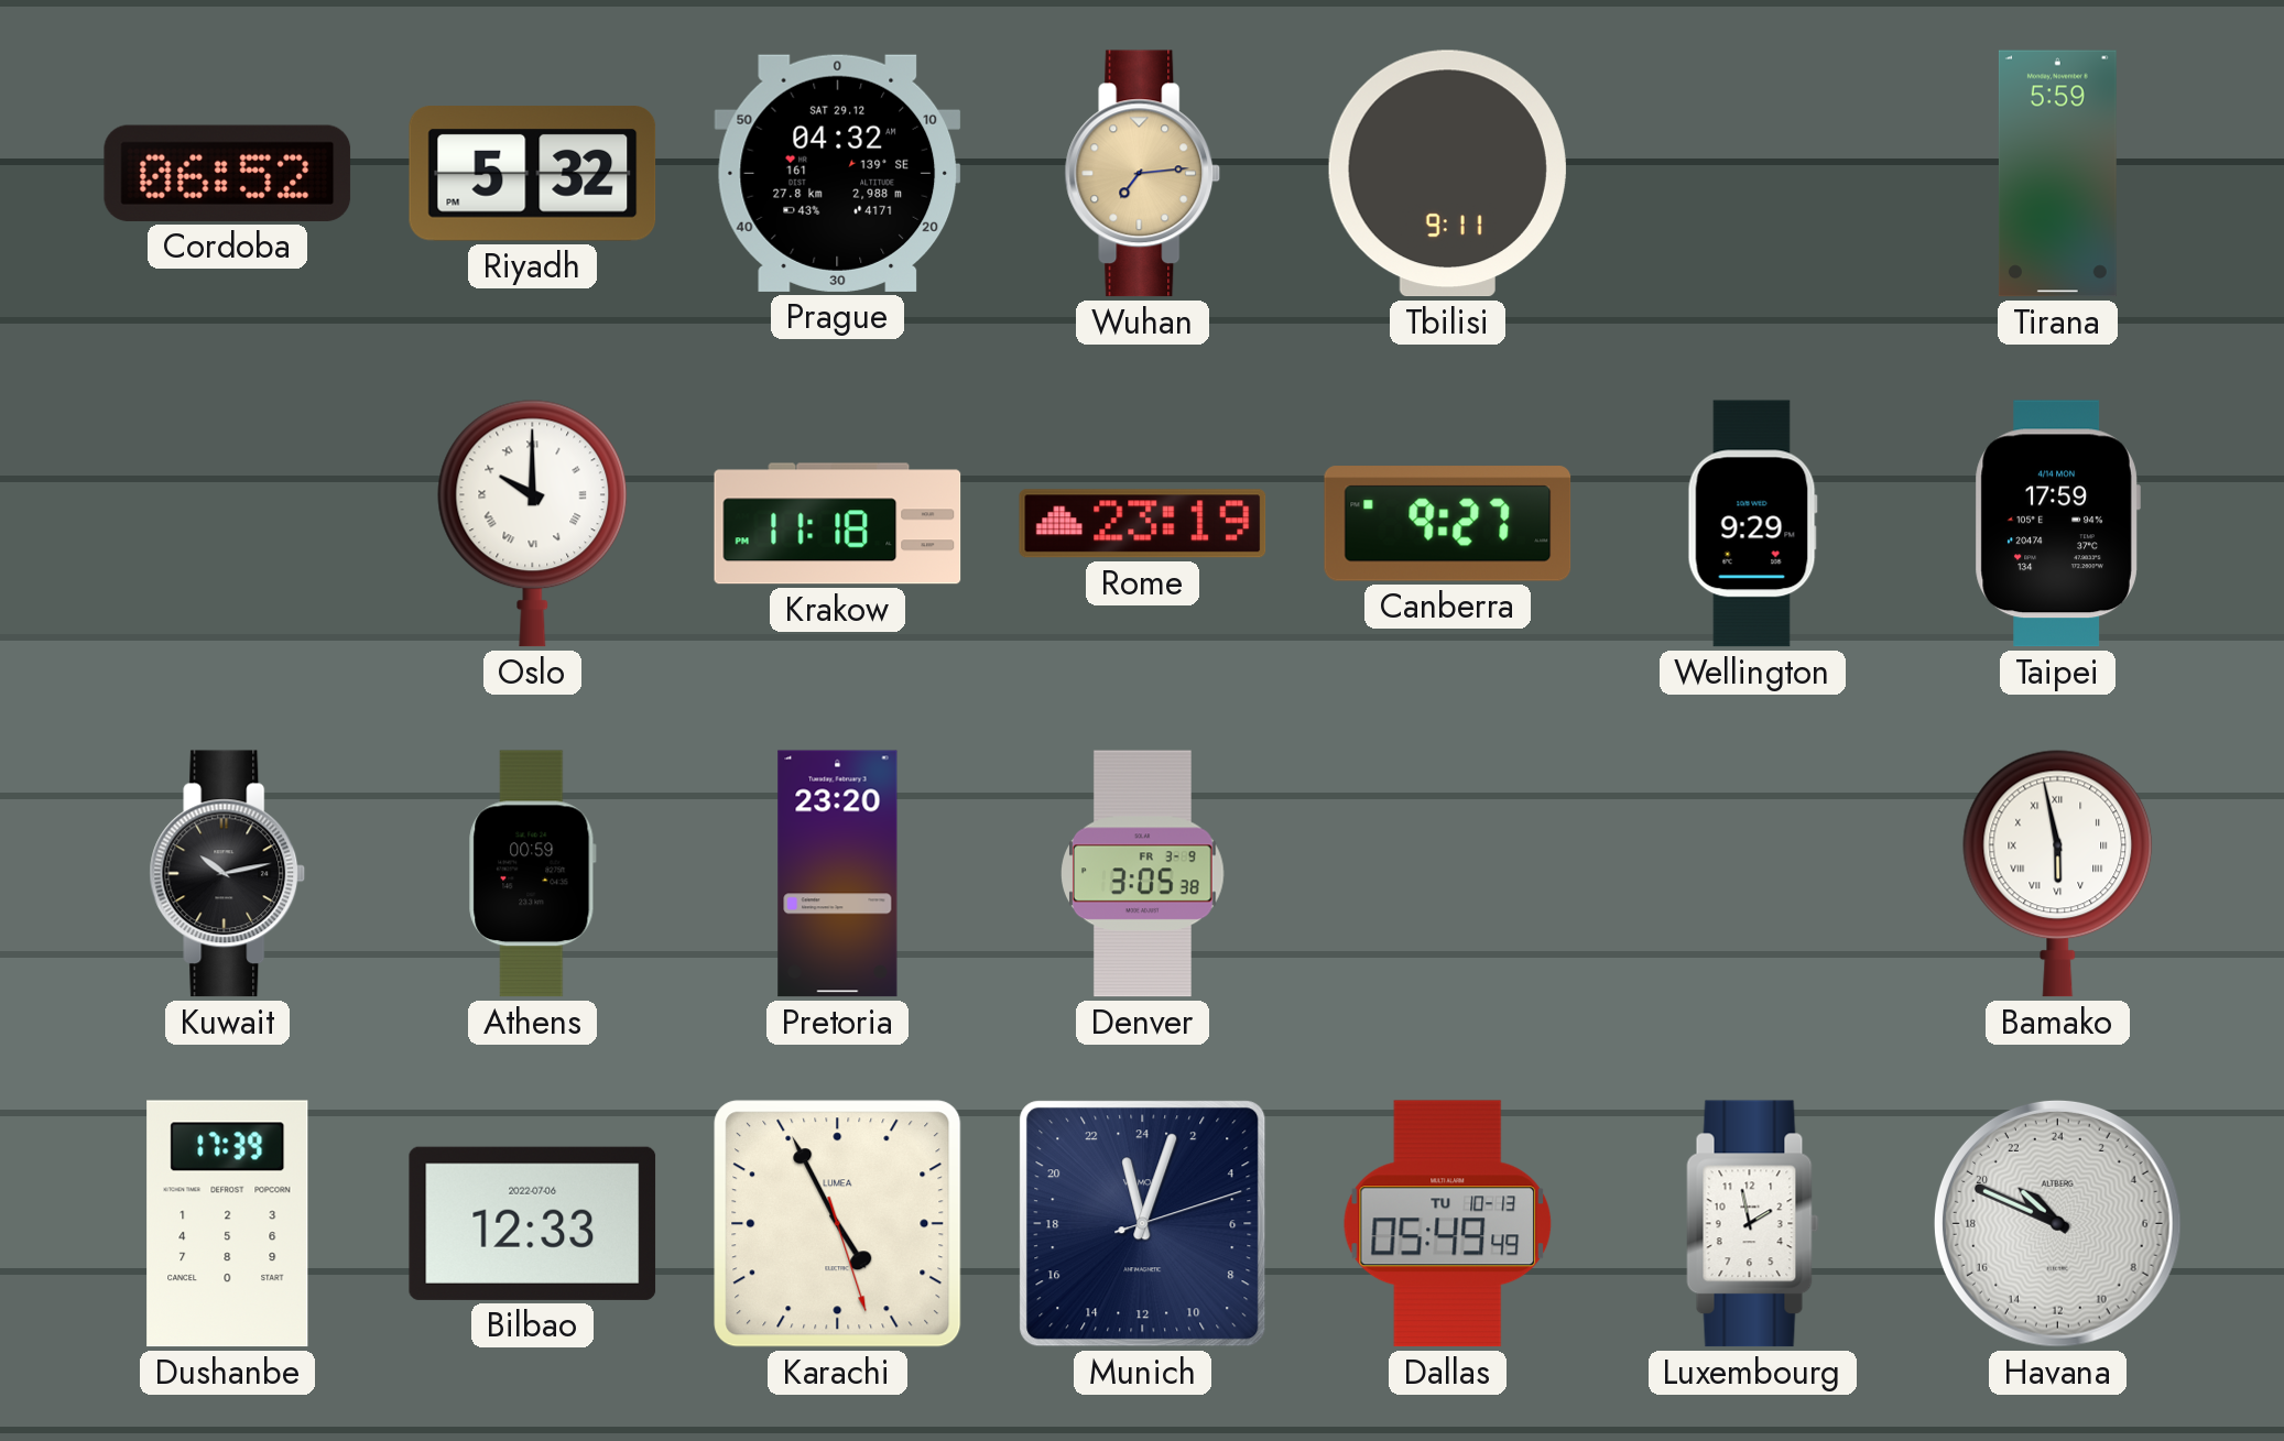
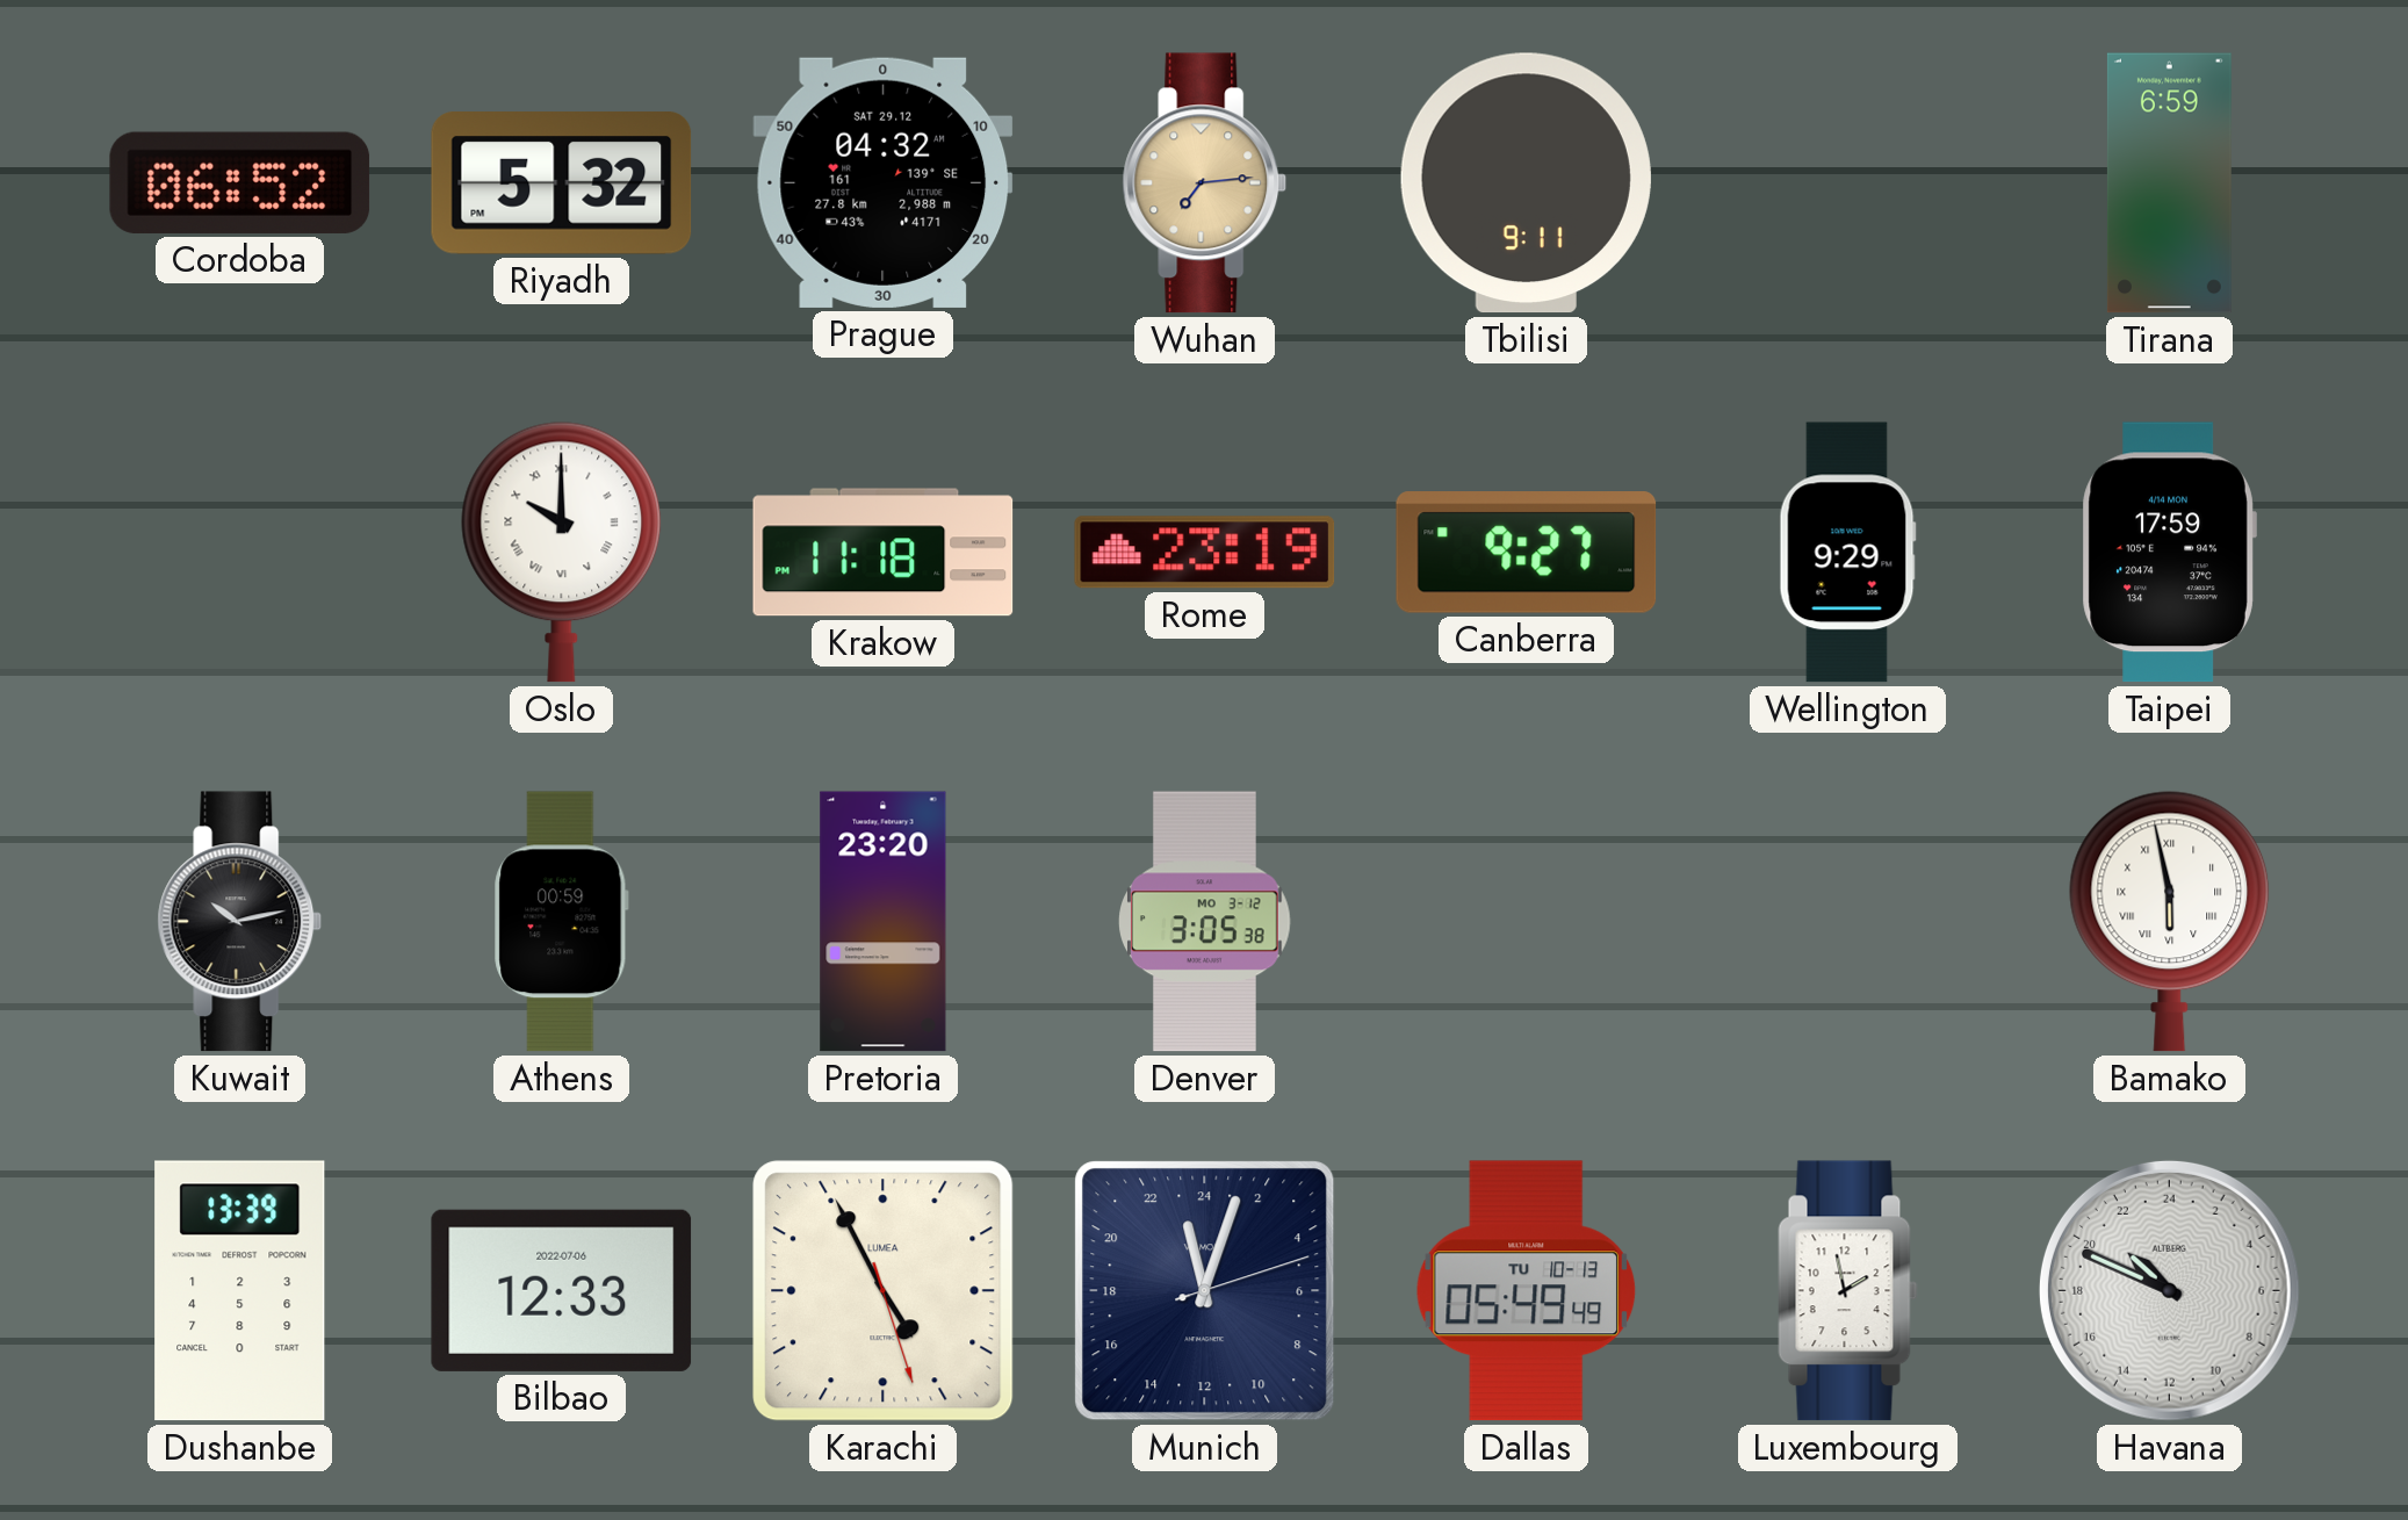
Tirana: 5:59 -> 6:59 (2169, 183)
Denver date: FR 3-9 -> MO 3-12 (1205, 922)
Dushanbe: 17:39 -> 13:39 (240, 1291)
